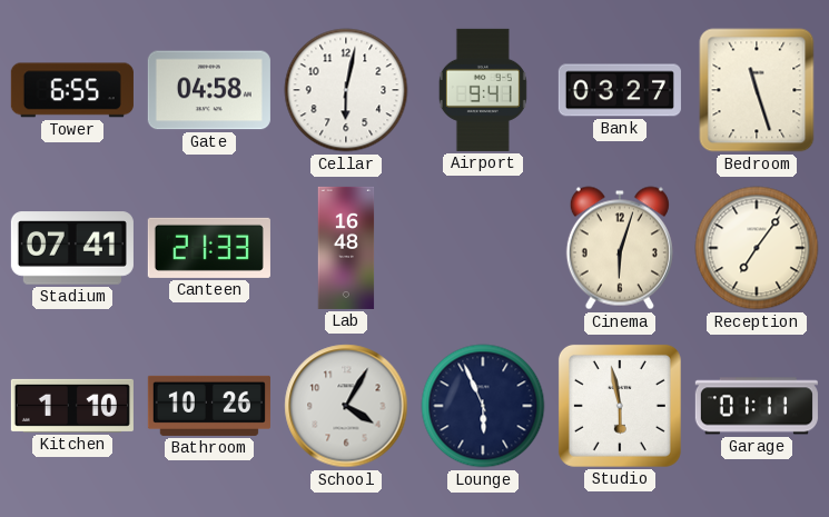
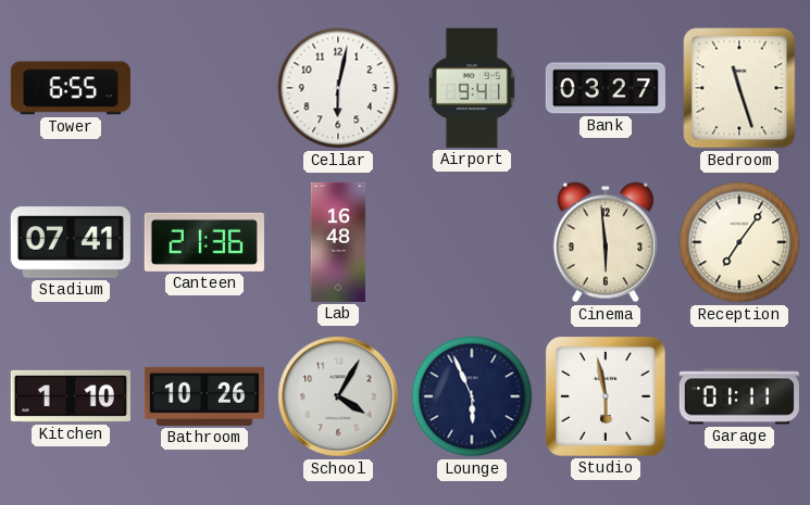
Gate: 04:58 -> none (209, 90)
Canteen: 21:33 -> 21:36 (204, 242)
Cinema: 6:03 -> 5:59 (606, 242)
